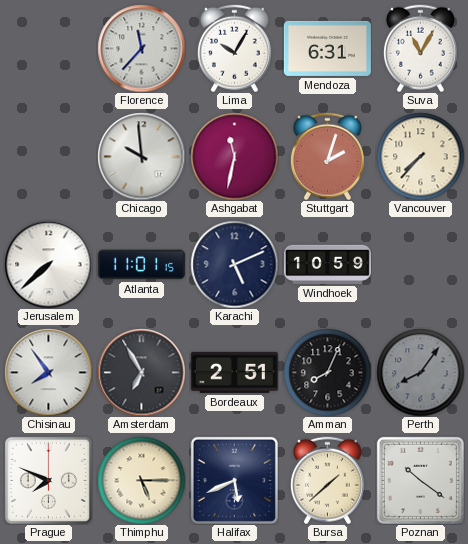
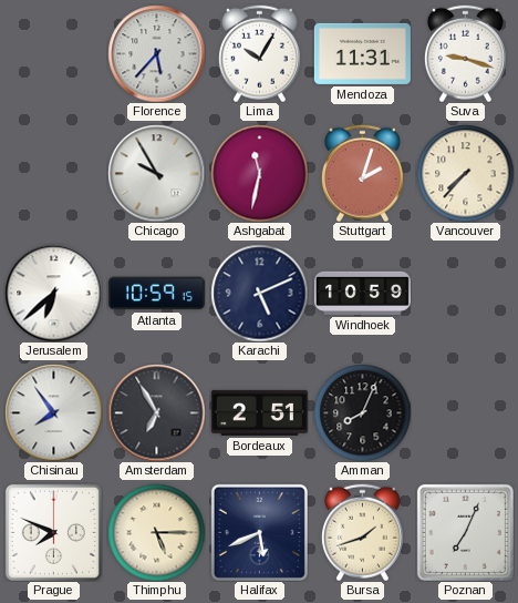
Florence: 11:37 -> 5:37 (156, 53)
Mendoza: 6:31 -> 11:31 (362, 53)
Suva: 11:05 -> 9:18 (465, 53)
Chicago: 9:59 -> 9:55 (156, 173)
Jerusalem: 7:38 -> 6:38 (53, 293)
Atlanta: 11:01 -> 10:59 (156, 294)
Perth: 8:06 -> none (420, 372)
Bursa: 1:38 -> 1:42 (362, 532)
Poznan: 10:21 -> 7:04 (465, 532)
